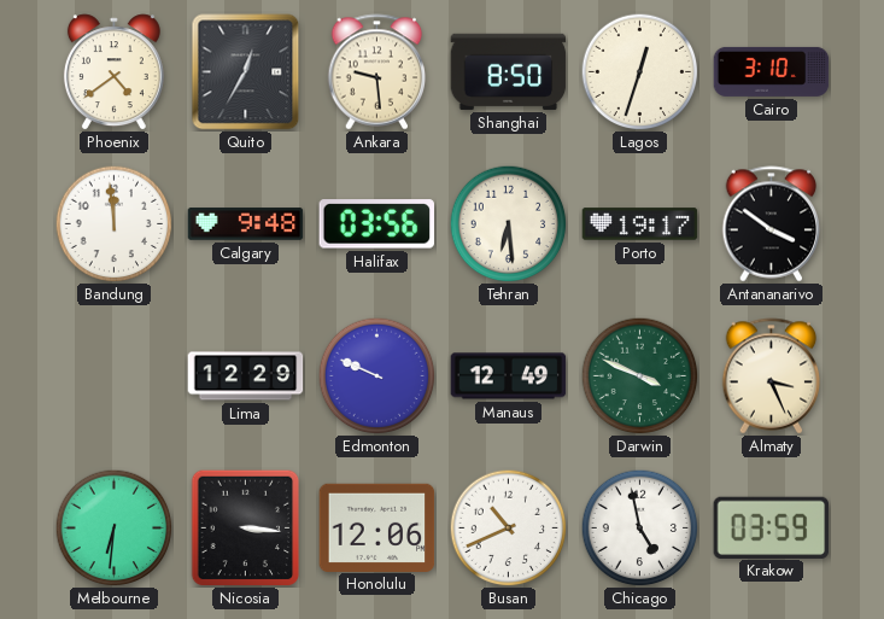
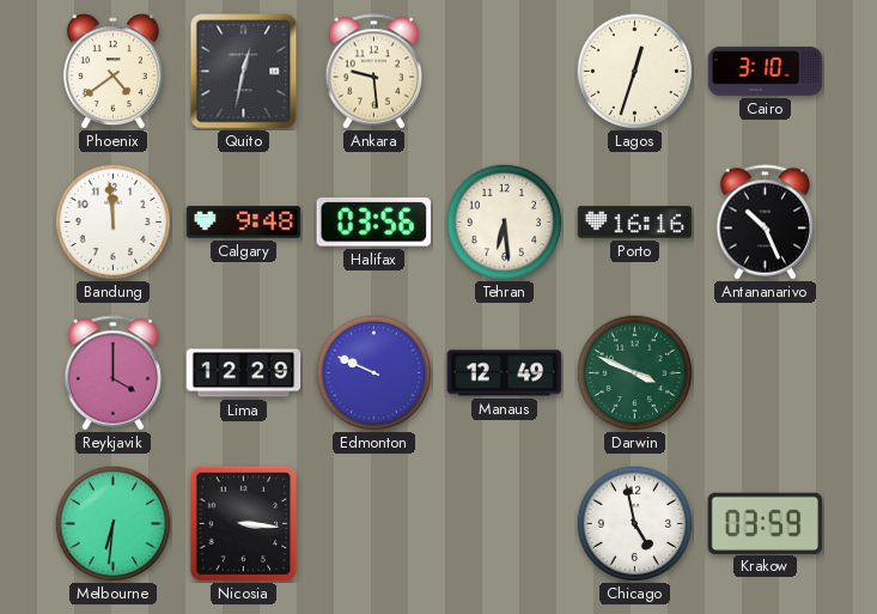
Quito: 12:35 -> 12:32 (244, 72)
Shanghai: 8:50 -> none (509, 71)
Porto: 19:17 -> 16:16 (635, 223)
Antananarivo: 3:51 -> 10:26 (766, 223)
Reykjavik: none -> 4:00 (114, 373)
Almaty: 3:26 -> none (772, 376)
Honolulu: 12:06 -> none (377, 527)
Busan: 10:41 -> none (508, 527)
